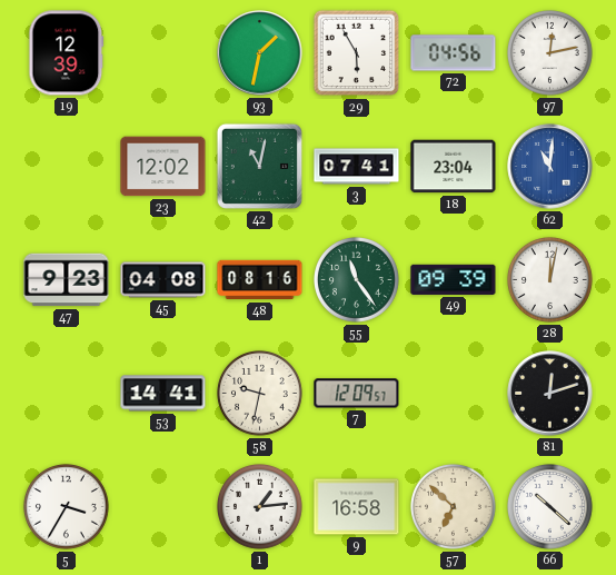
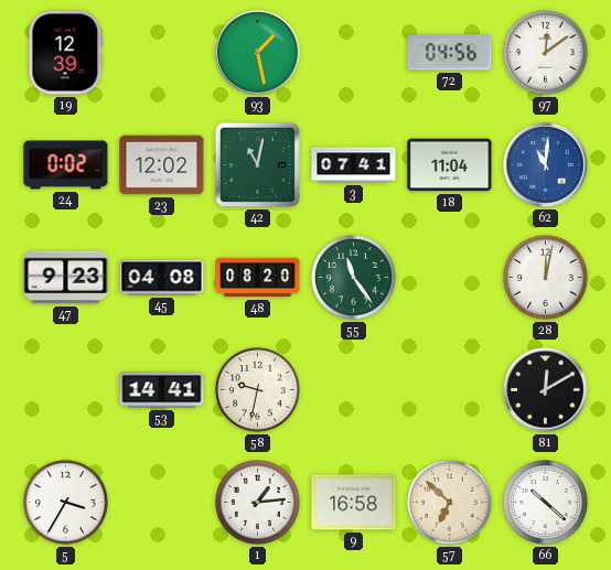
93: 1:32 -> 1:28 (258, 53)
29: 5:55 -> none (357, 53)
97: 12:13 -> 12:09 (546, 53)
24: none -> 0:02 (66, 165)
18: 23:04 -> 11:04 (450, 165)
48: 08:16 -> 08:20 (258, 278)
49: 09:39 -> none (454, 279)
7: 12:09 -> none (357, 394)
81: 12:12 -> 12:10 (546, 390)
